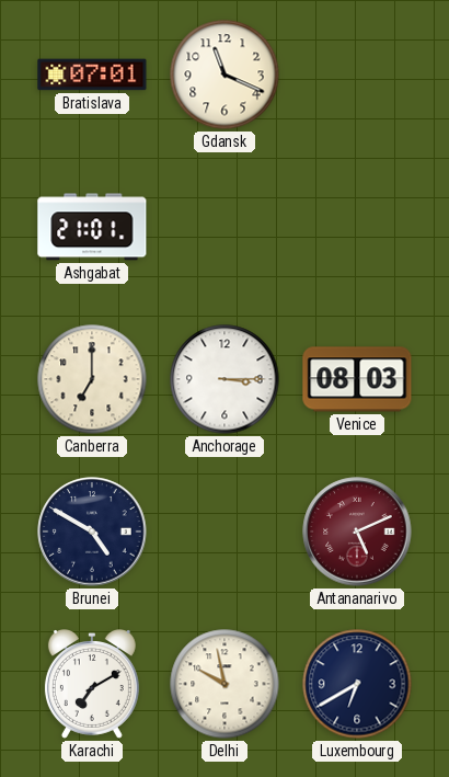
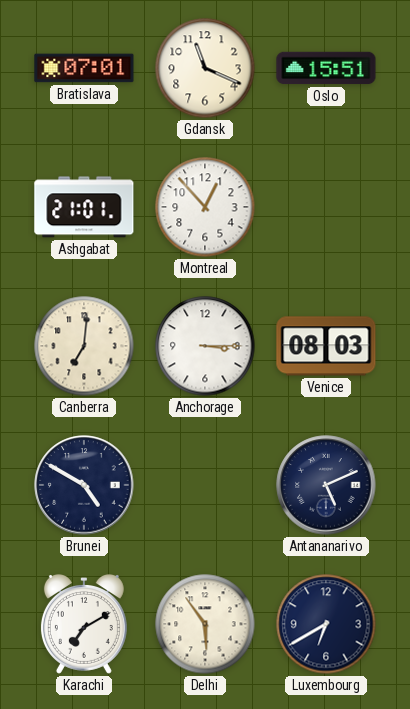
Oslo: none -> 15:51 (326, 68)
Montreal: none -> 12:53 (205, 207)
Canberra: 7:00 -> 7:01 (84, 346)
Antananarivo dial: burgundy -> navy (326, 485)
Delhi: 9:58 -> 5:54 (205, 624)
